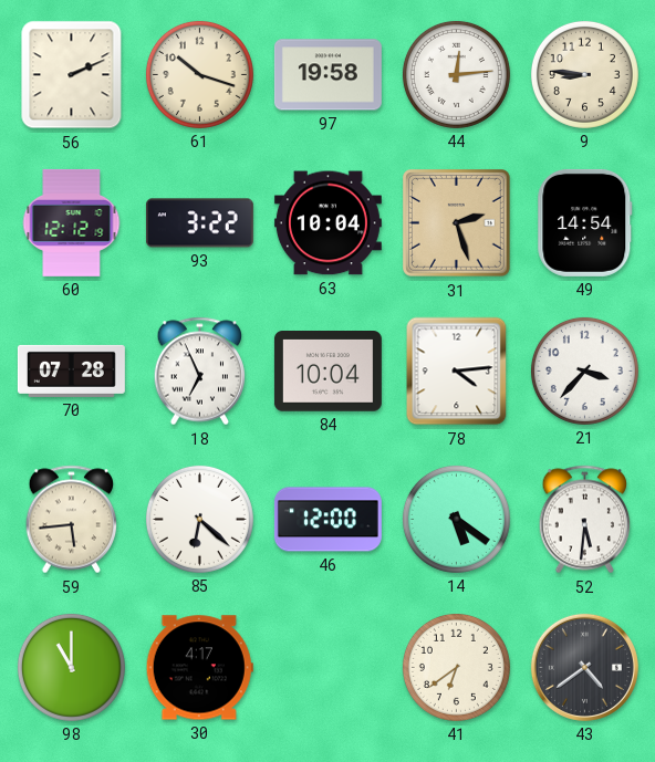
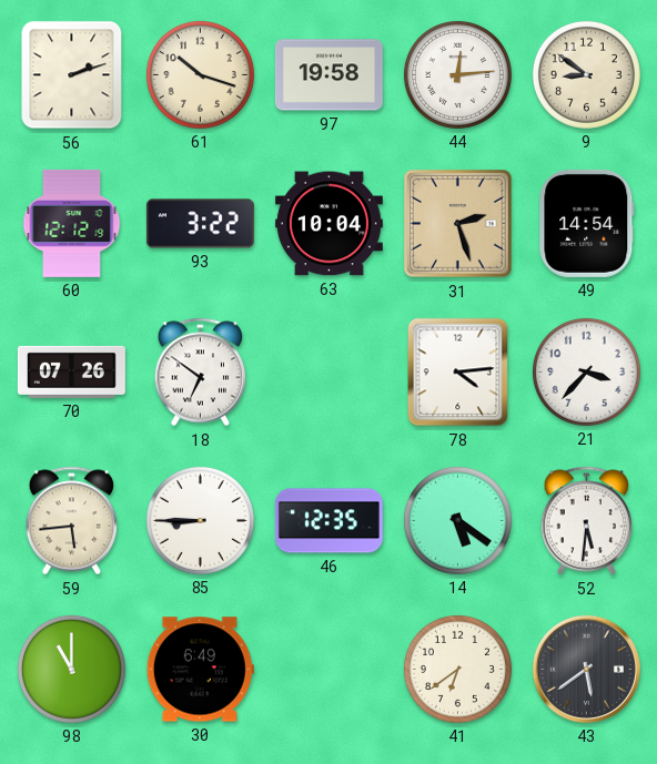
56: 2:11 -> 2:12 (72, 75)
9: 8:46 -> 8:51 (586, 74)
70: 07:28 -> 07:26 (71, 371)
18: 6:56 -> 6:51 (201, 373)
84: 10:04 -> none (327, 372)
85: 6:22 -> 8:45 (200, 520)
46: 12:00 -> 12:35 (328, 521)
30: 4:17 -> 6:49 (200, 670)
43: 4:39 -> 5:39 (586, 669)
